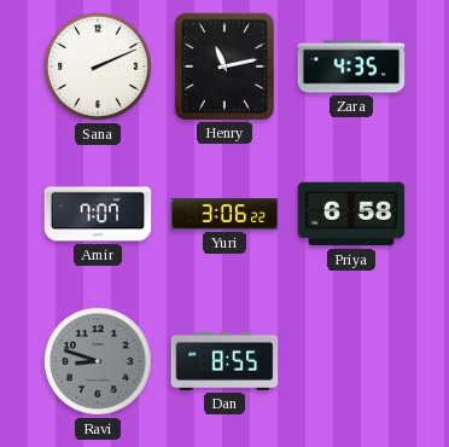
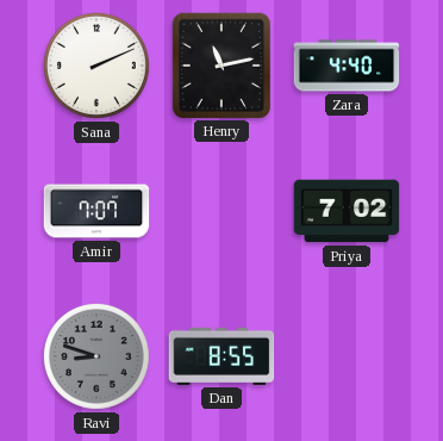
Zara: 4:35 -> 4:40 (347, 66)
Yuri: 3:06 -> none (224, 215)
Priya: 6:58 -> 7:02 (347, 211)
